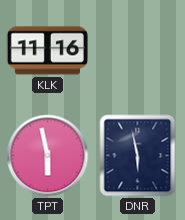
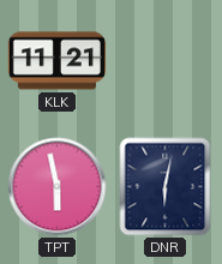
KLK: 11:16 -> 11:21 (56, 61)
DNR: 5:58 -> 6:02 (166, 187)
